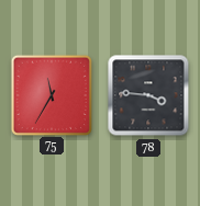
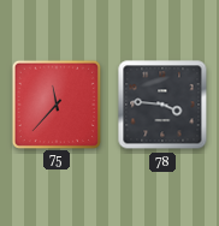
75: 11:35 -> 11:37 (55, 103)
